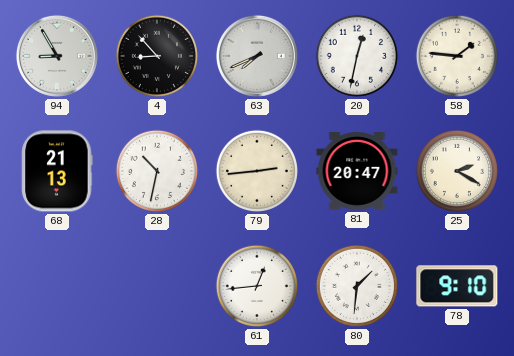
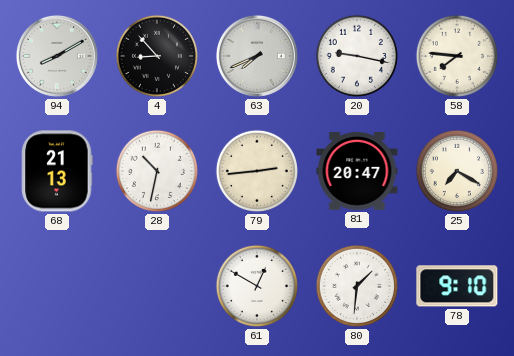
94: 8:55 -> 8:10 (57, 56)
20: 12:32 -> 9:17 (357, 56)
58: 1:46 -> 7:46 (457, 56)
25: 2:20 -> 7:20 (457, 171)
61: 12:44 -> 12:50 (257, 286)
